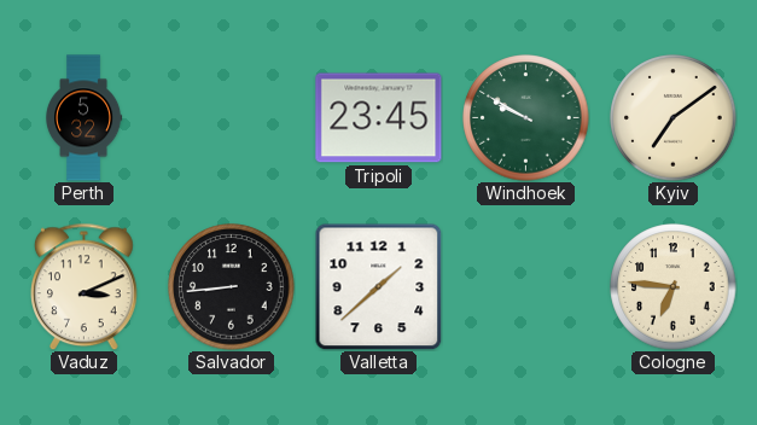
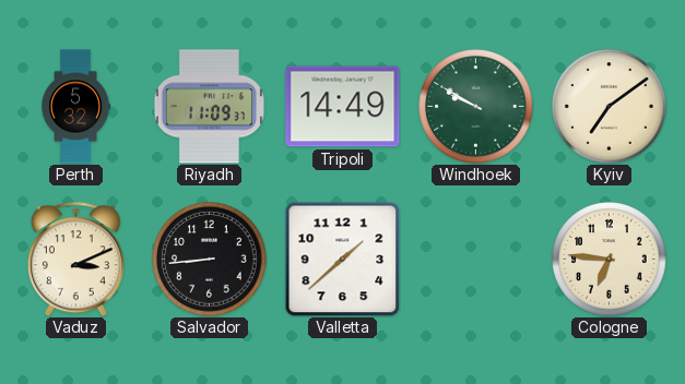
Riyadh: none -> 11:09 (209, 107)
Tripoli: 23:45 -> 14:49 (343, 107)
